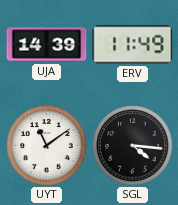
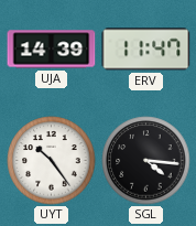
ERV: 11:49 -> 11:47 (146, 50)
UYT: 11:09 -> 10:24 (52, 161)
